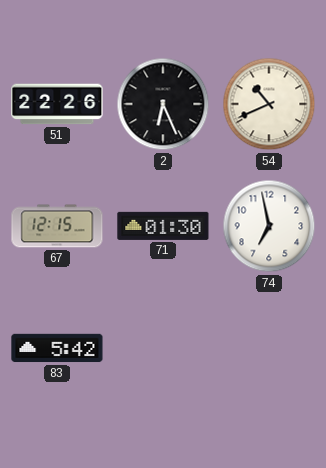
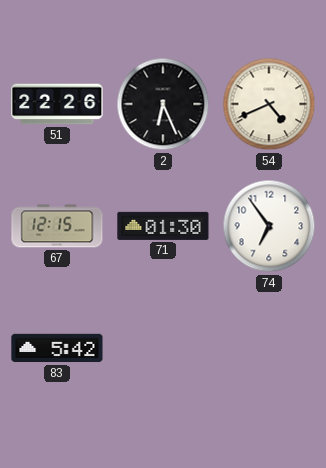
54: 10:41 -> 4:41 (269, 104)
74: 6:58 -> 6:54 (269, 226)
